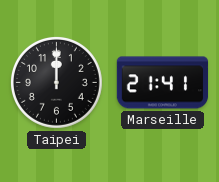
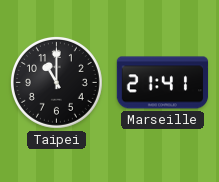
Taipei: 12:00 -> 11:00 (56, 82)
